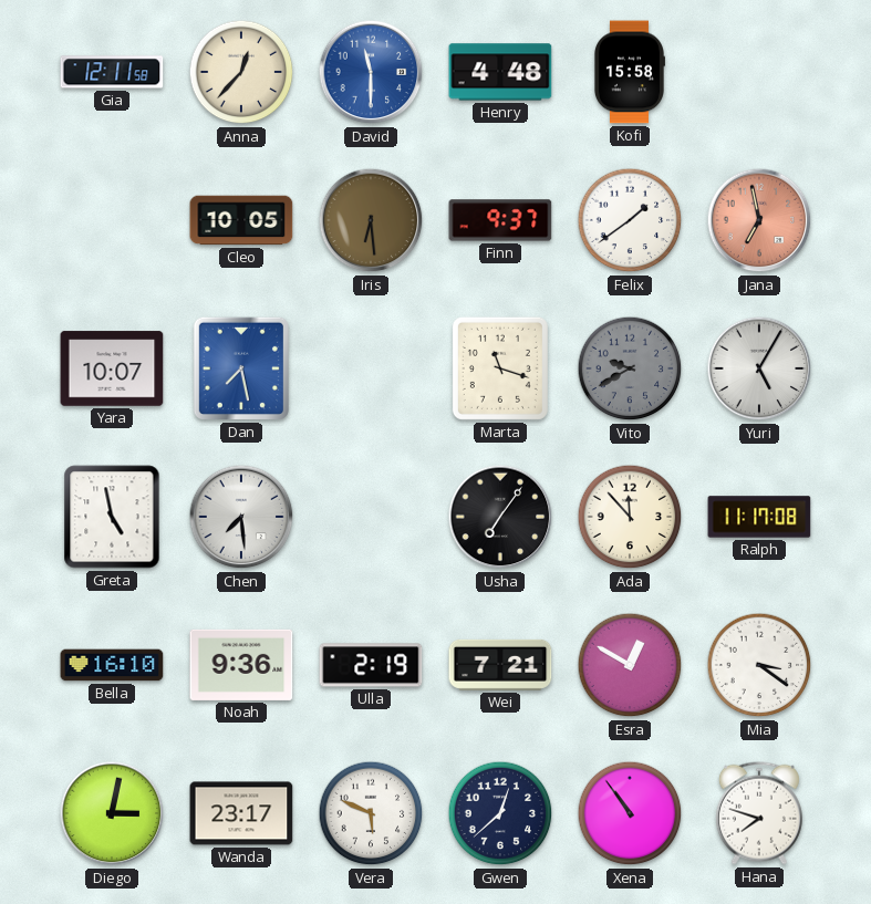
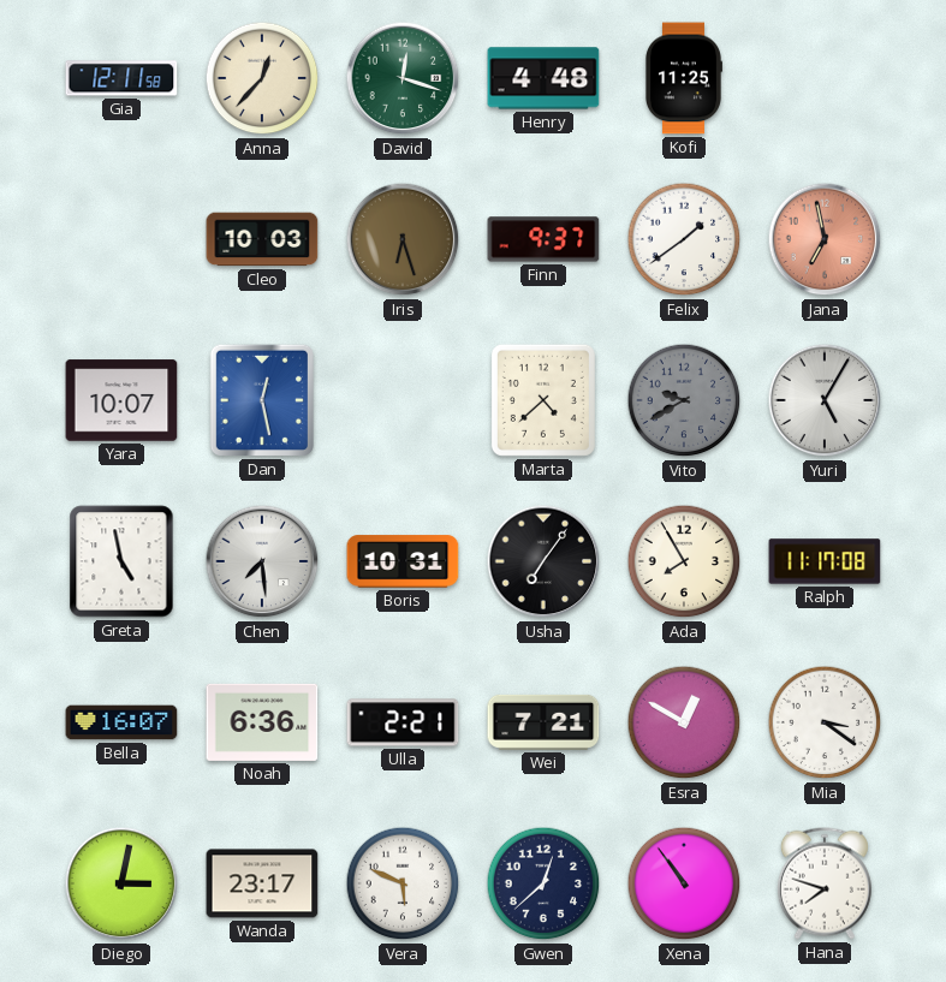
David: 11:30 -> 12:18 (403, 78)
David dial: blue -> green (403, 78)
Kofi: 15:58 -> 11:25 (683, 78)
Cleo: 10:05 -> 10:03 (262, 239)
Iris: 6:29 -> 6:27 (403, 239)
Dan: 7:28 -> 12:28 (262, 400)
Marta: 11:18 -> 4:38 (543, 400)
Boris: none -> 10:31 (403, 561)
Ada: 11:53 -> 7:55 (684, 561)
Bella: 16:10 -> 16:07 (121, 722)
Noah: 9:36 -> 6:36 (262, 722)
Ulla: 2:19 -> 2:21 (403, 722)
